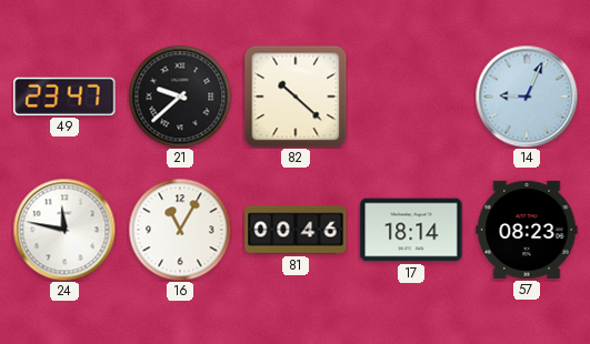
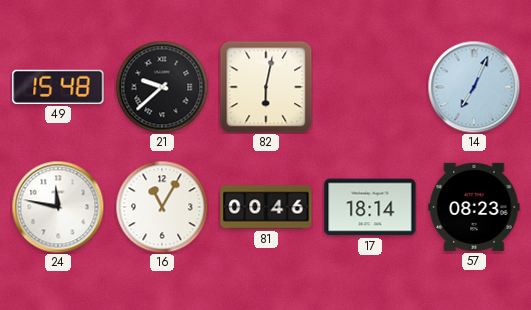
49: 23:47 -> 15:48 (58, 87)
82: 10:22 -> 6:02 (266, 87)
14: 9:04 -> 7:04 (474, 87)
